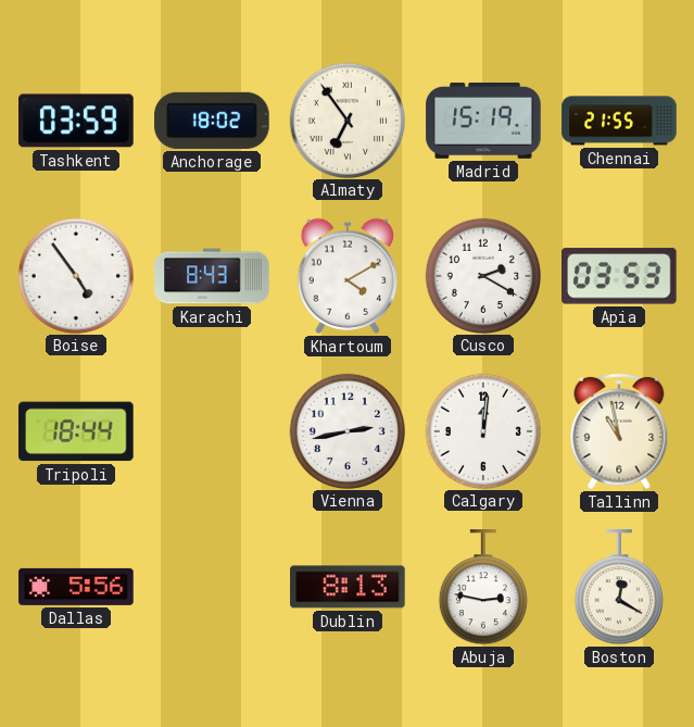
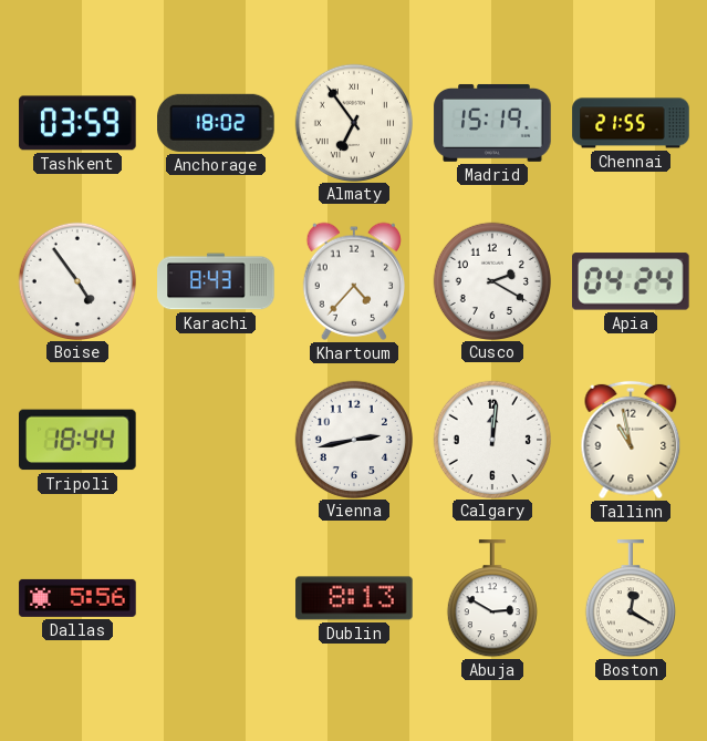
Khartoum: 4:10 -> 4:37 (353, 281)
Apia: 03:53 -> 04:24 (632, 281)
Abuja: 2:47 -> 2:50 (492, 599)
